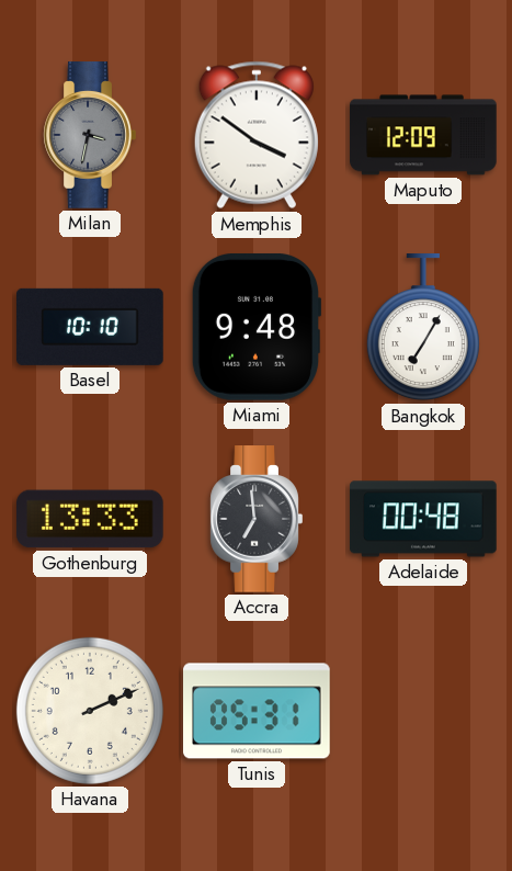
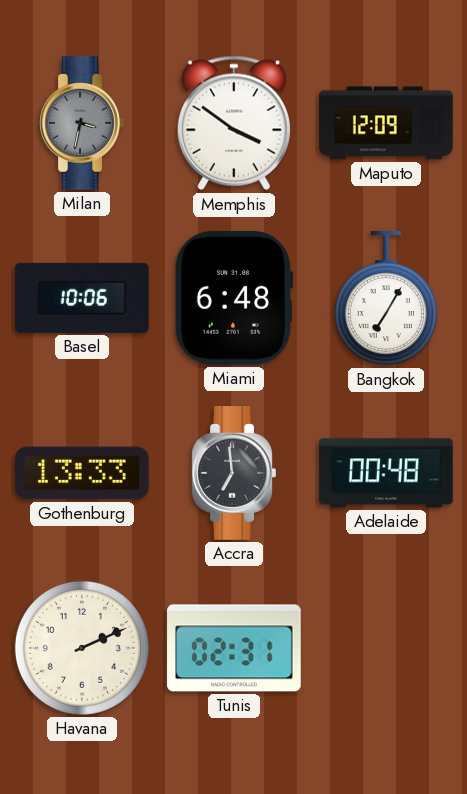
Basel: 10:10 -> 10:06 (83, 298)
Miami: 9:48 -> 6:48 (234, 298)
Tunis: 05:31 -> 02:31 (234, 648)
